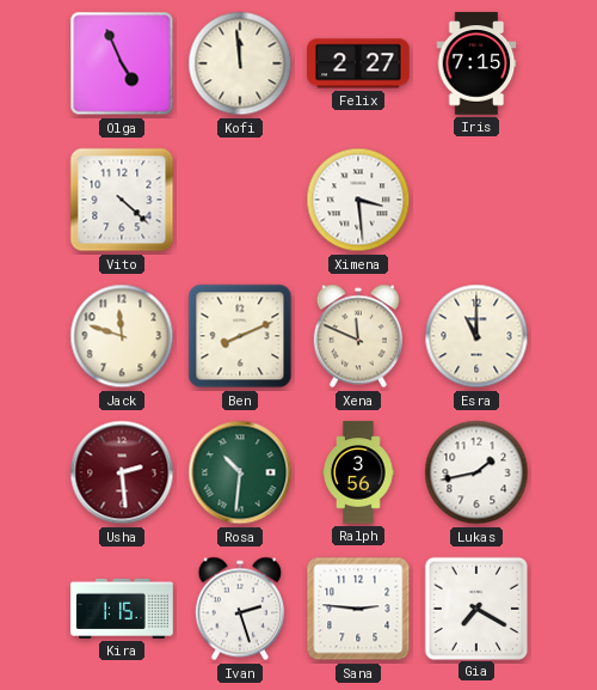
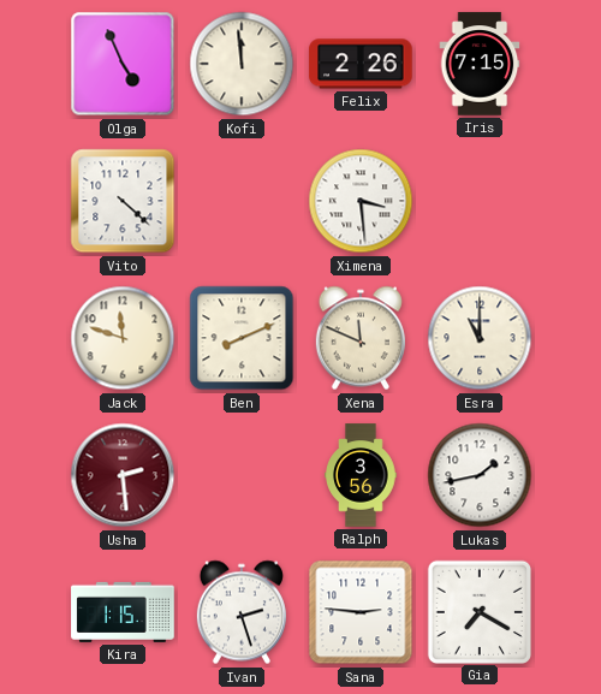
Felix: 2:27 -> 2:26 (361, 64)
Rosa: 10:31 -> none (240, 472)
